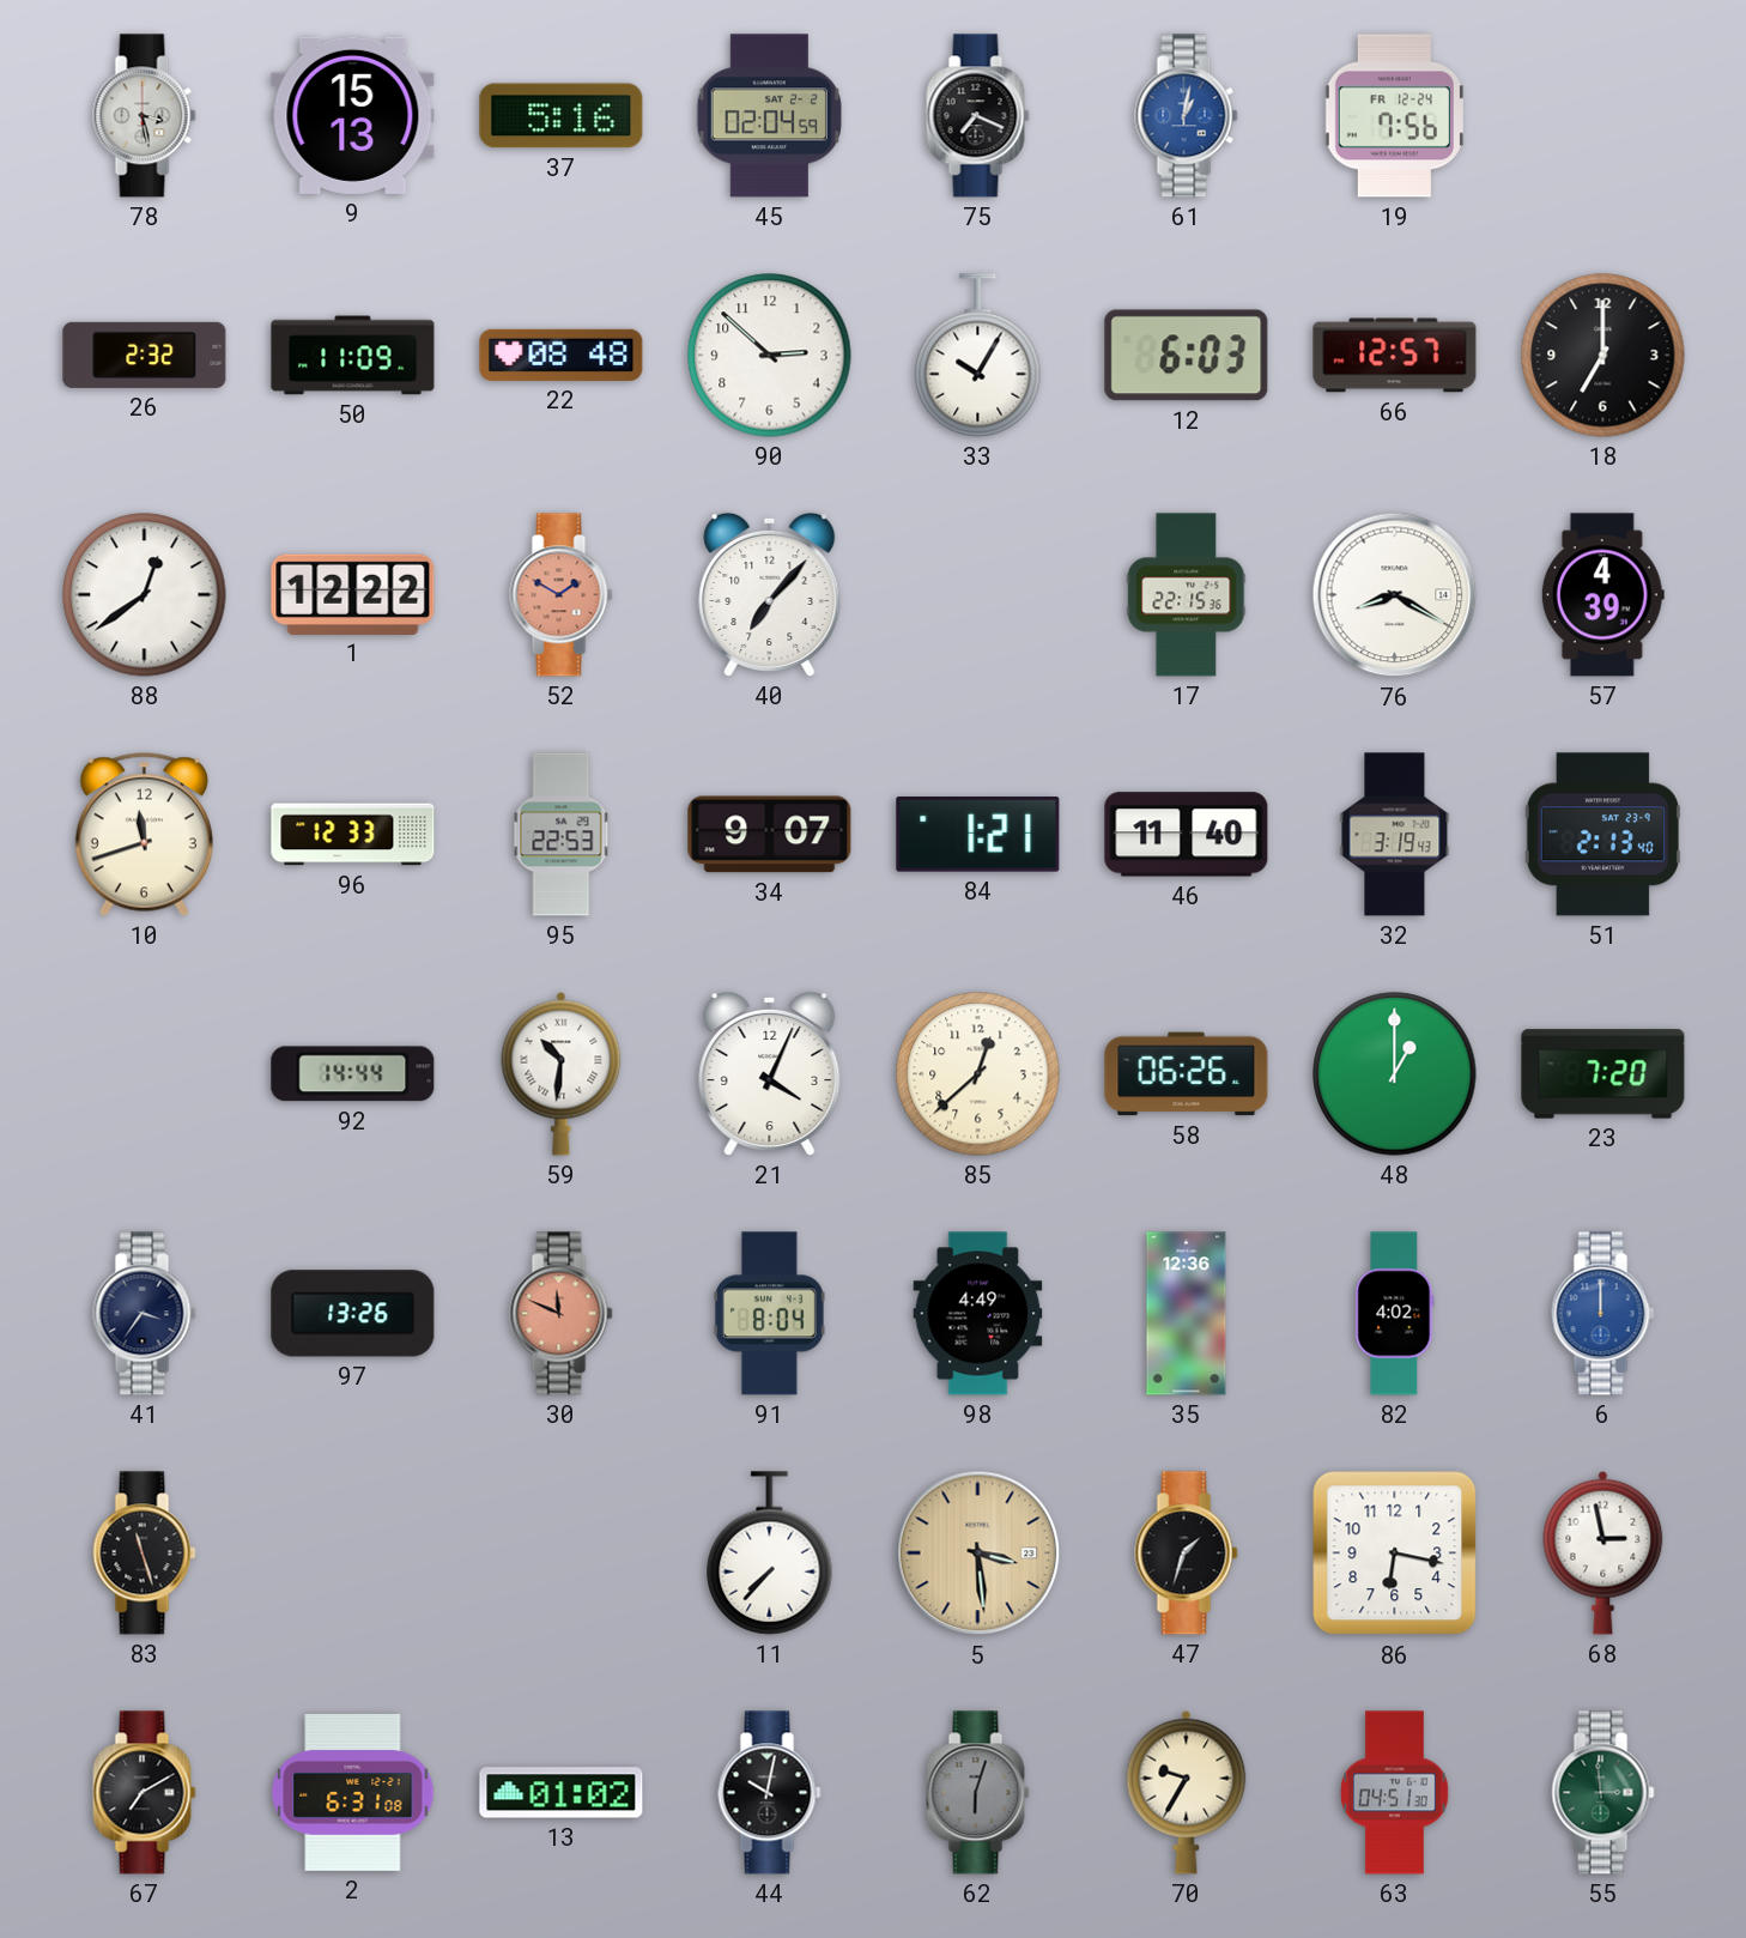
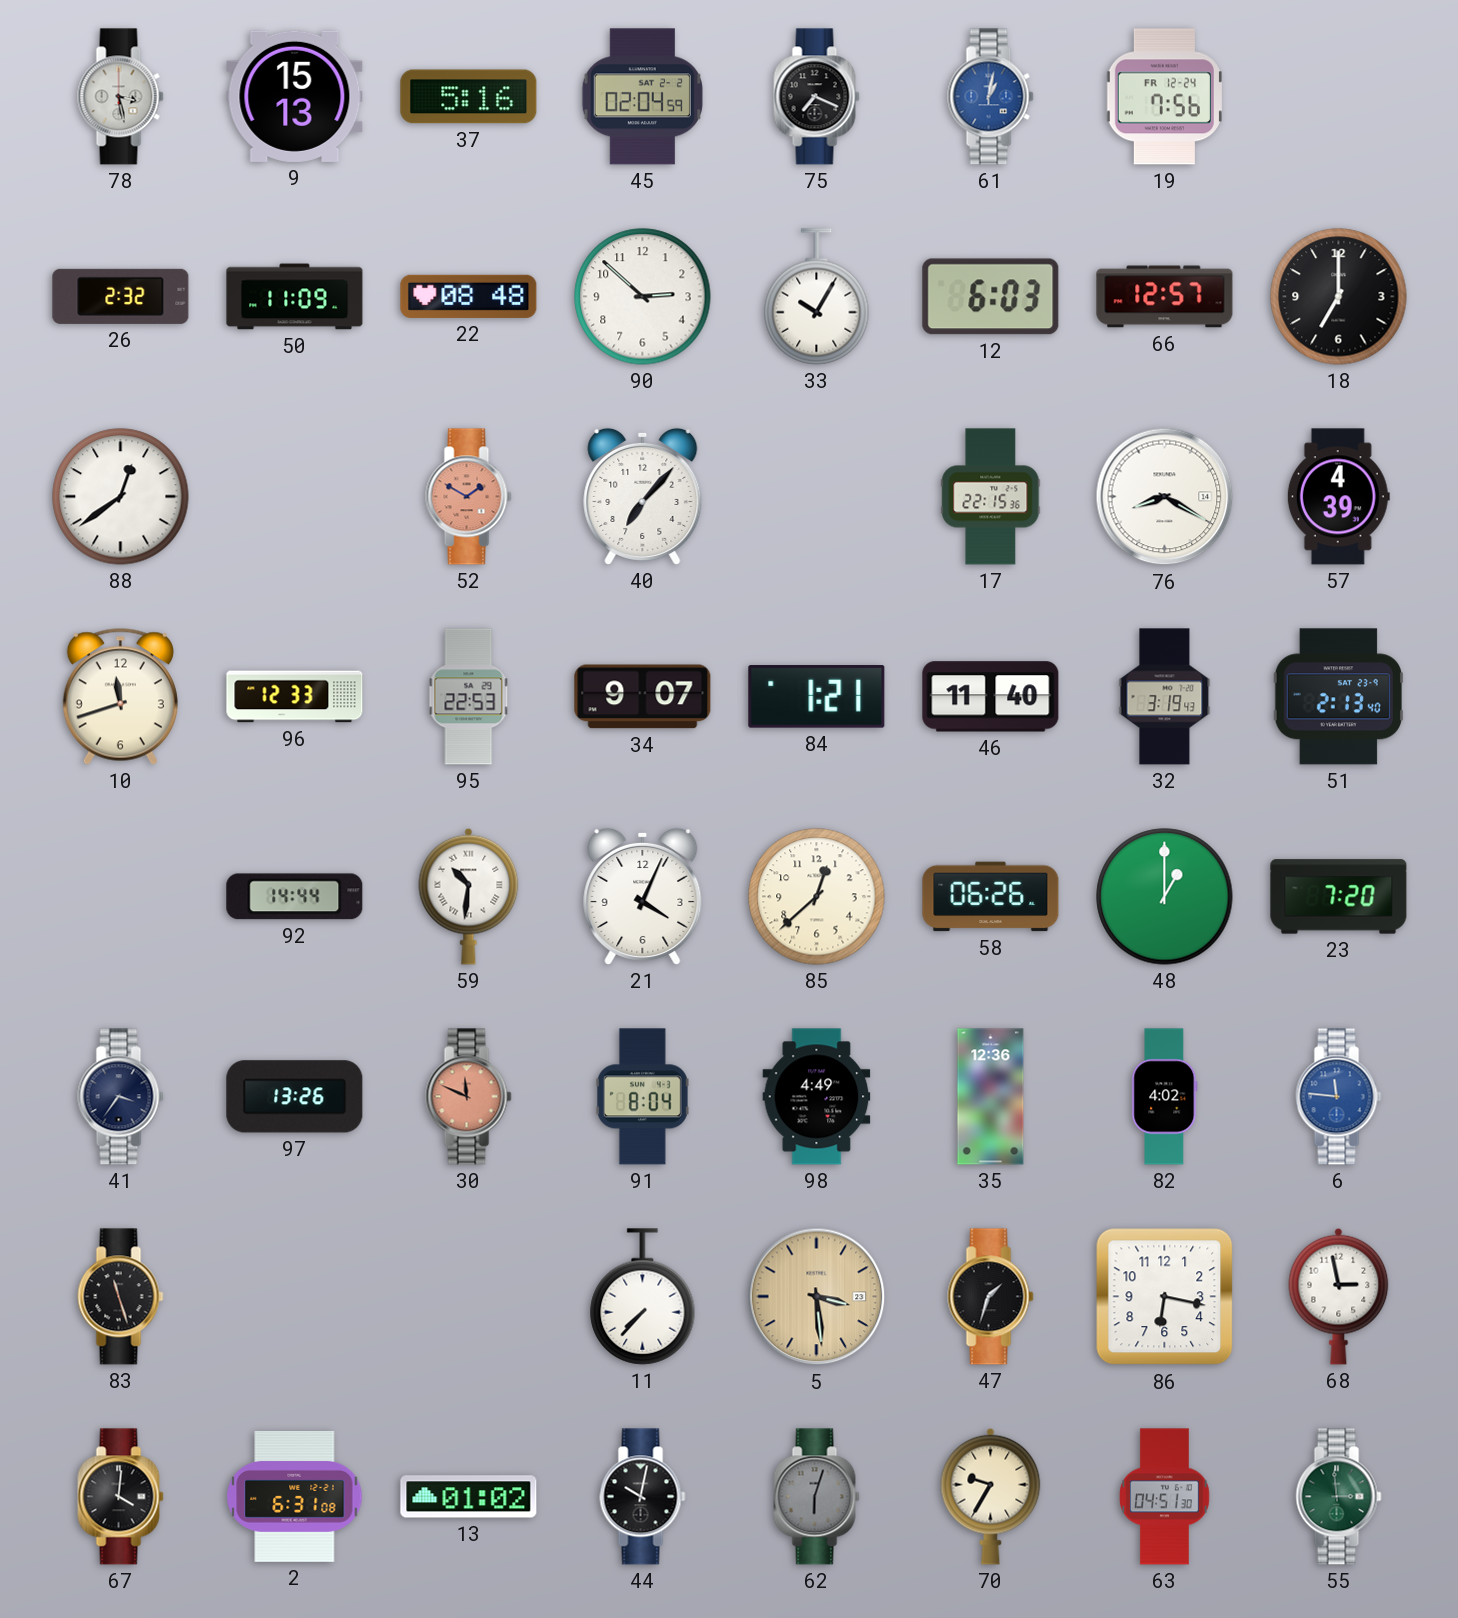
1: 12:22 -> none (353, 594)
6: 12:00 -> 11:46 (1339, 1097)
67: 7:10 -> 4:01 (121, 1497)
